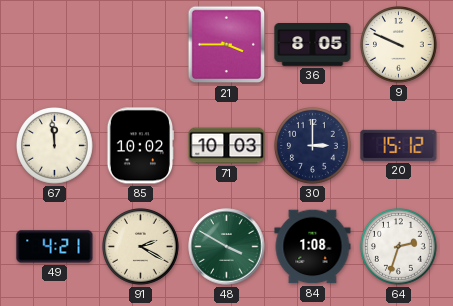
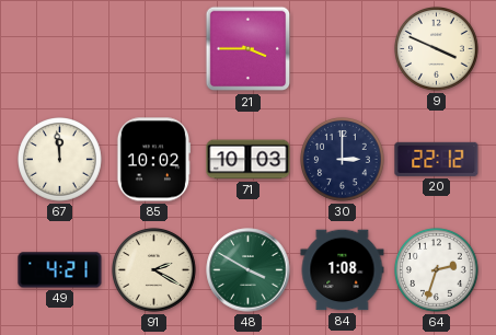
36: 8:05 -> none (313, 45)
9: 9:49 -> 3:49 (437, 49)
20: 15:12 -> 22:12 (437, 159)
